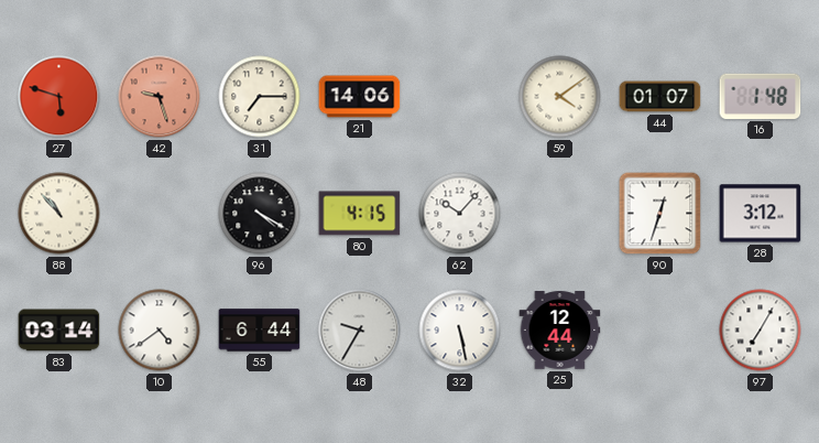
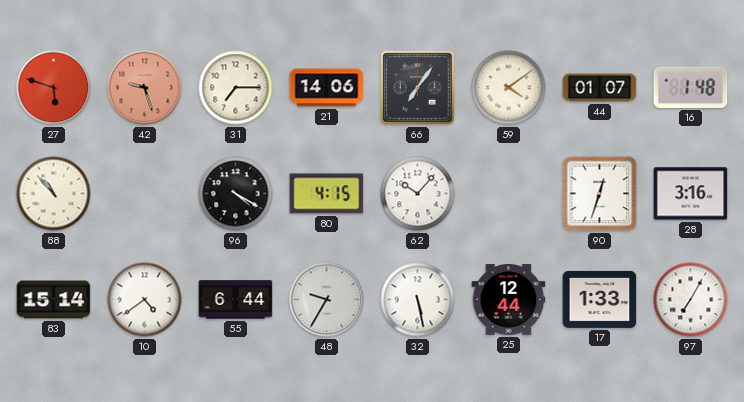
66: none -> 7:06 (418, 88)
28: 3:12 -> 3:16 (691, 194)
83: 03:14 -> 15:14 (54, 300)
17: none -> 1:33 (600, 299)
